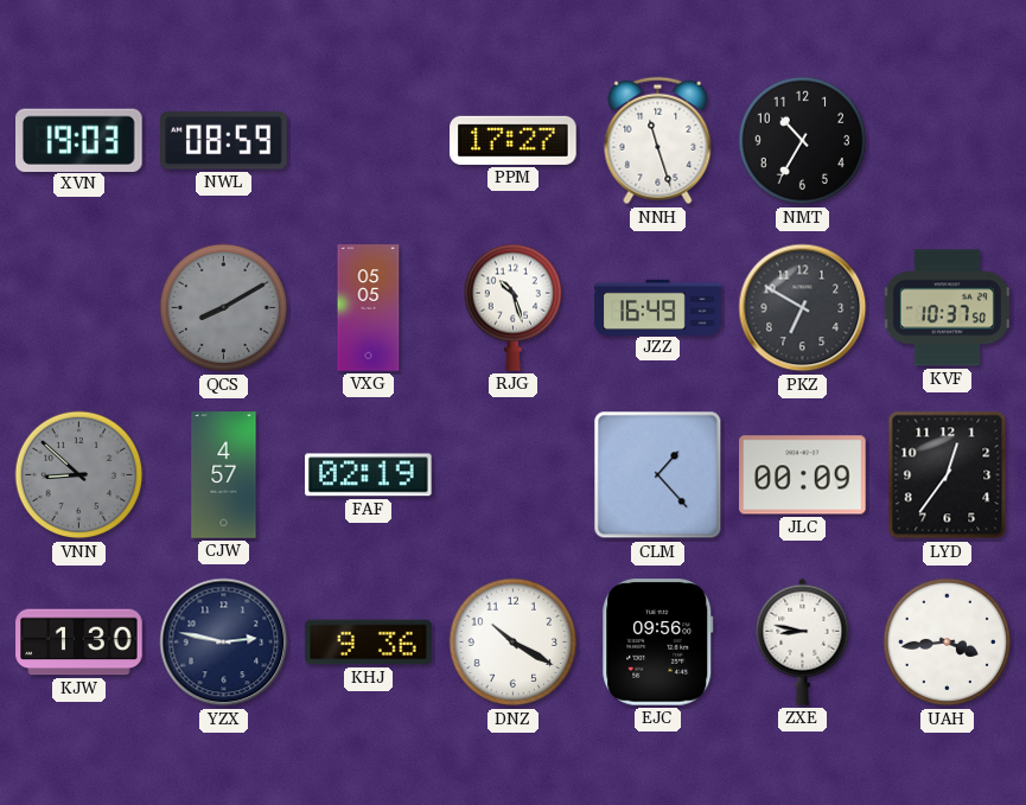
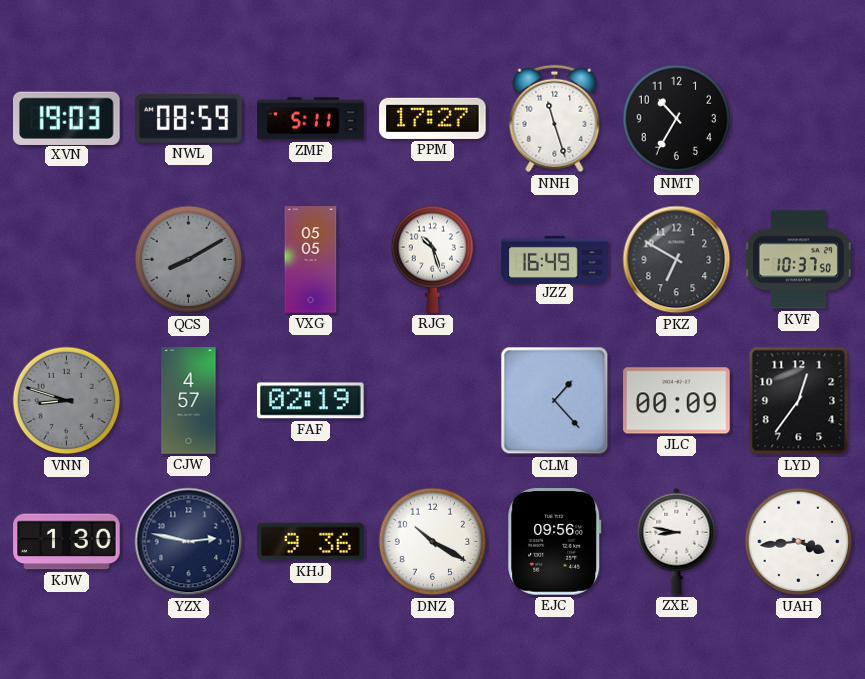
ZMF: none -> 5:11 (311, 119)
VNN: 8:52 -> 8:48 (67, 401)
